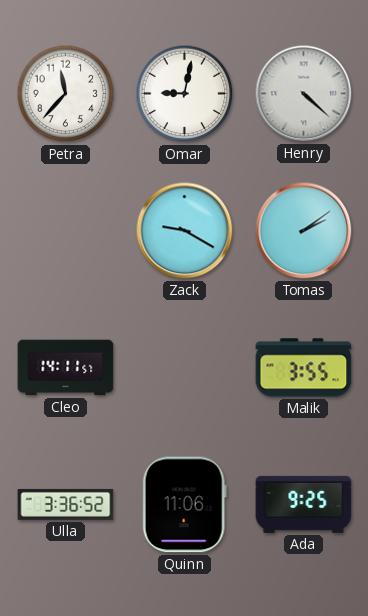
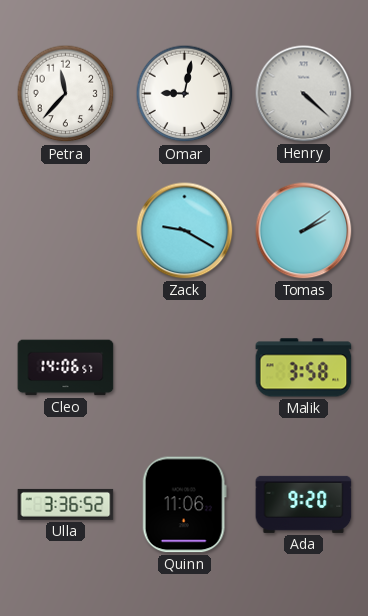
Cleo: 14:11 -> 14:06 (66, 368)
Malik: 3:55 -> 3:58 (304, 368)
Ada: 9:25 -> 9:20 (304, 504)
